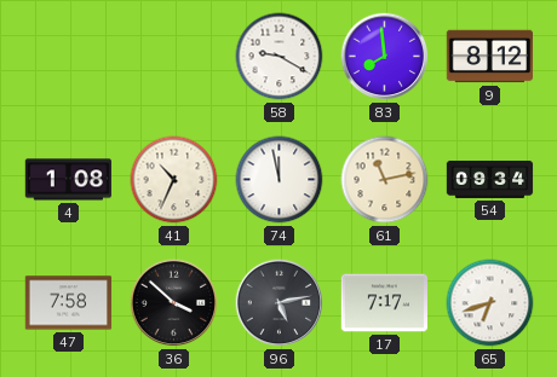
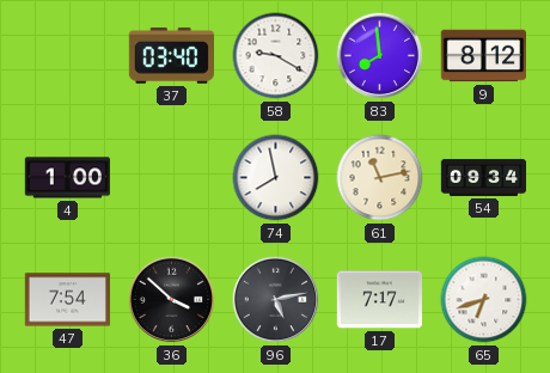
37: none -> 03:40 (171, 56)
4: 1:08 -> 1:00 (67, 178)
41: 10:34 -> none (174, 180)
74: 11:58 -> 7:58 (276, 178)
47: 7:58 -> 7:54 (68, 300)
